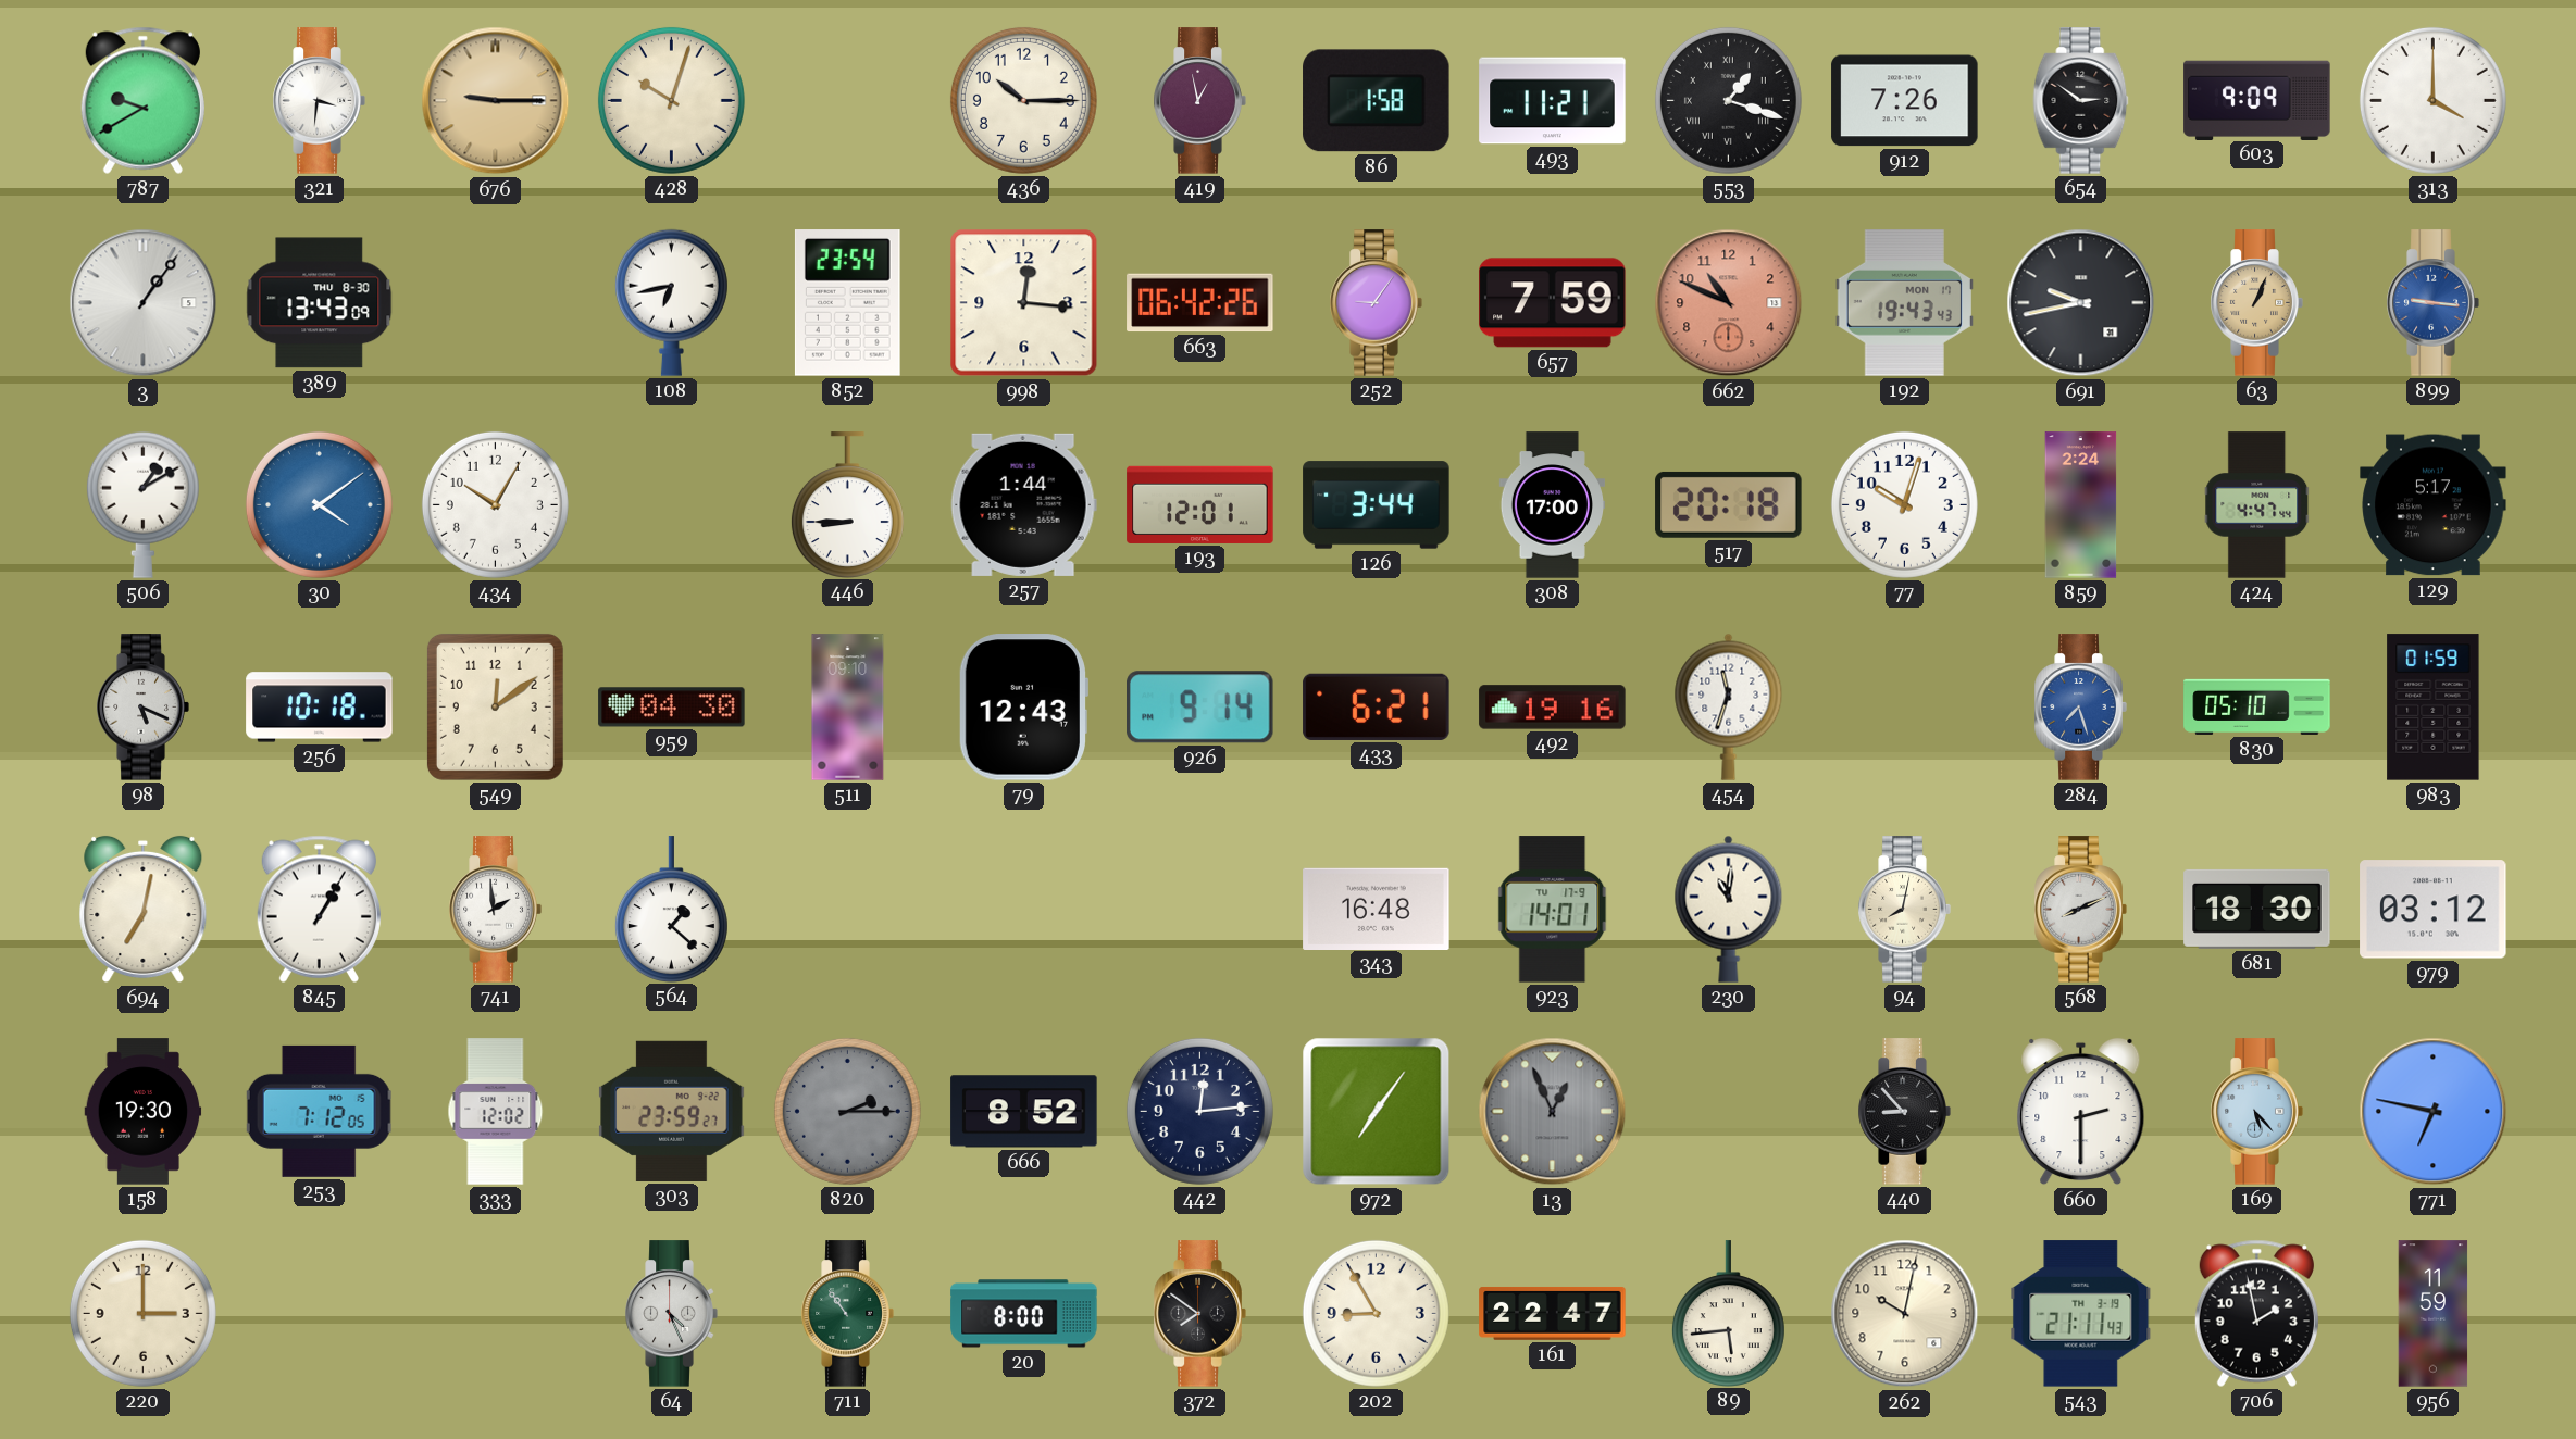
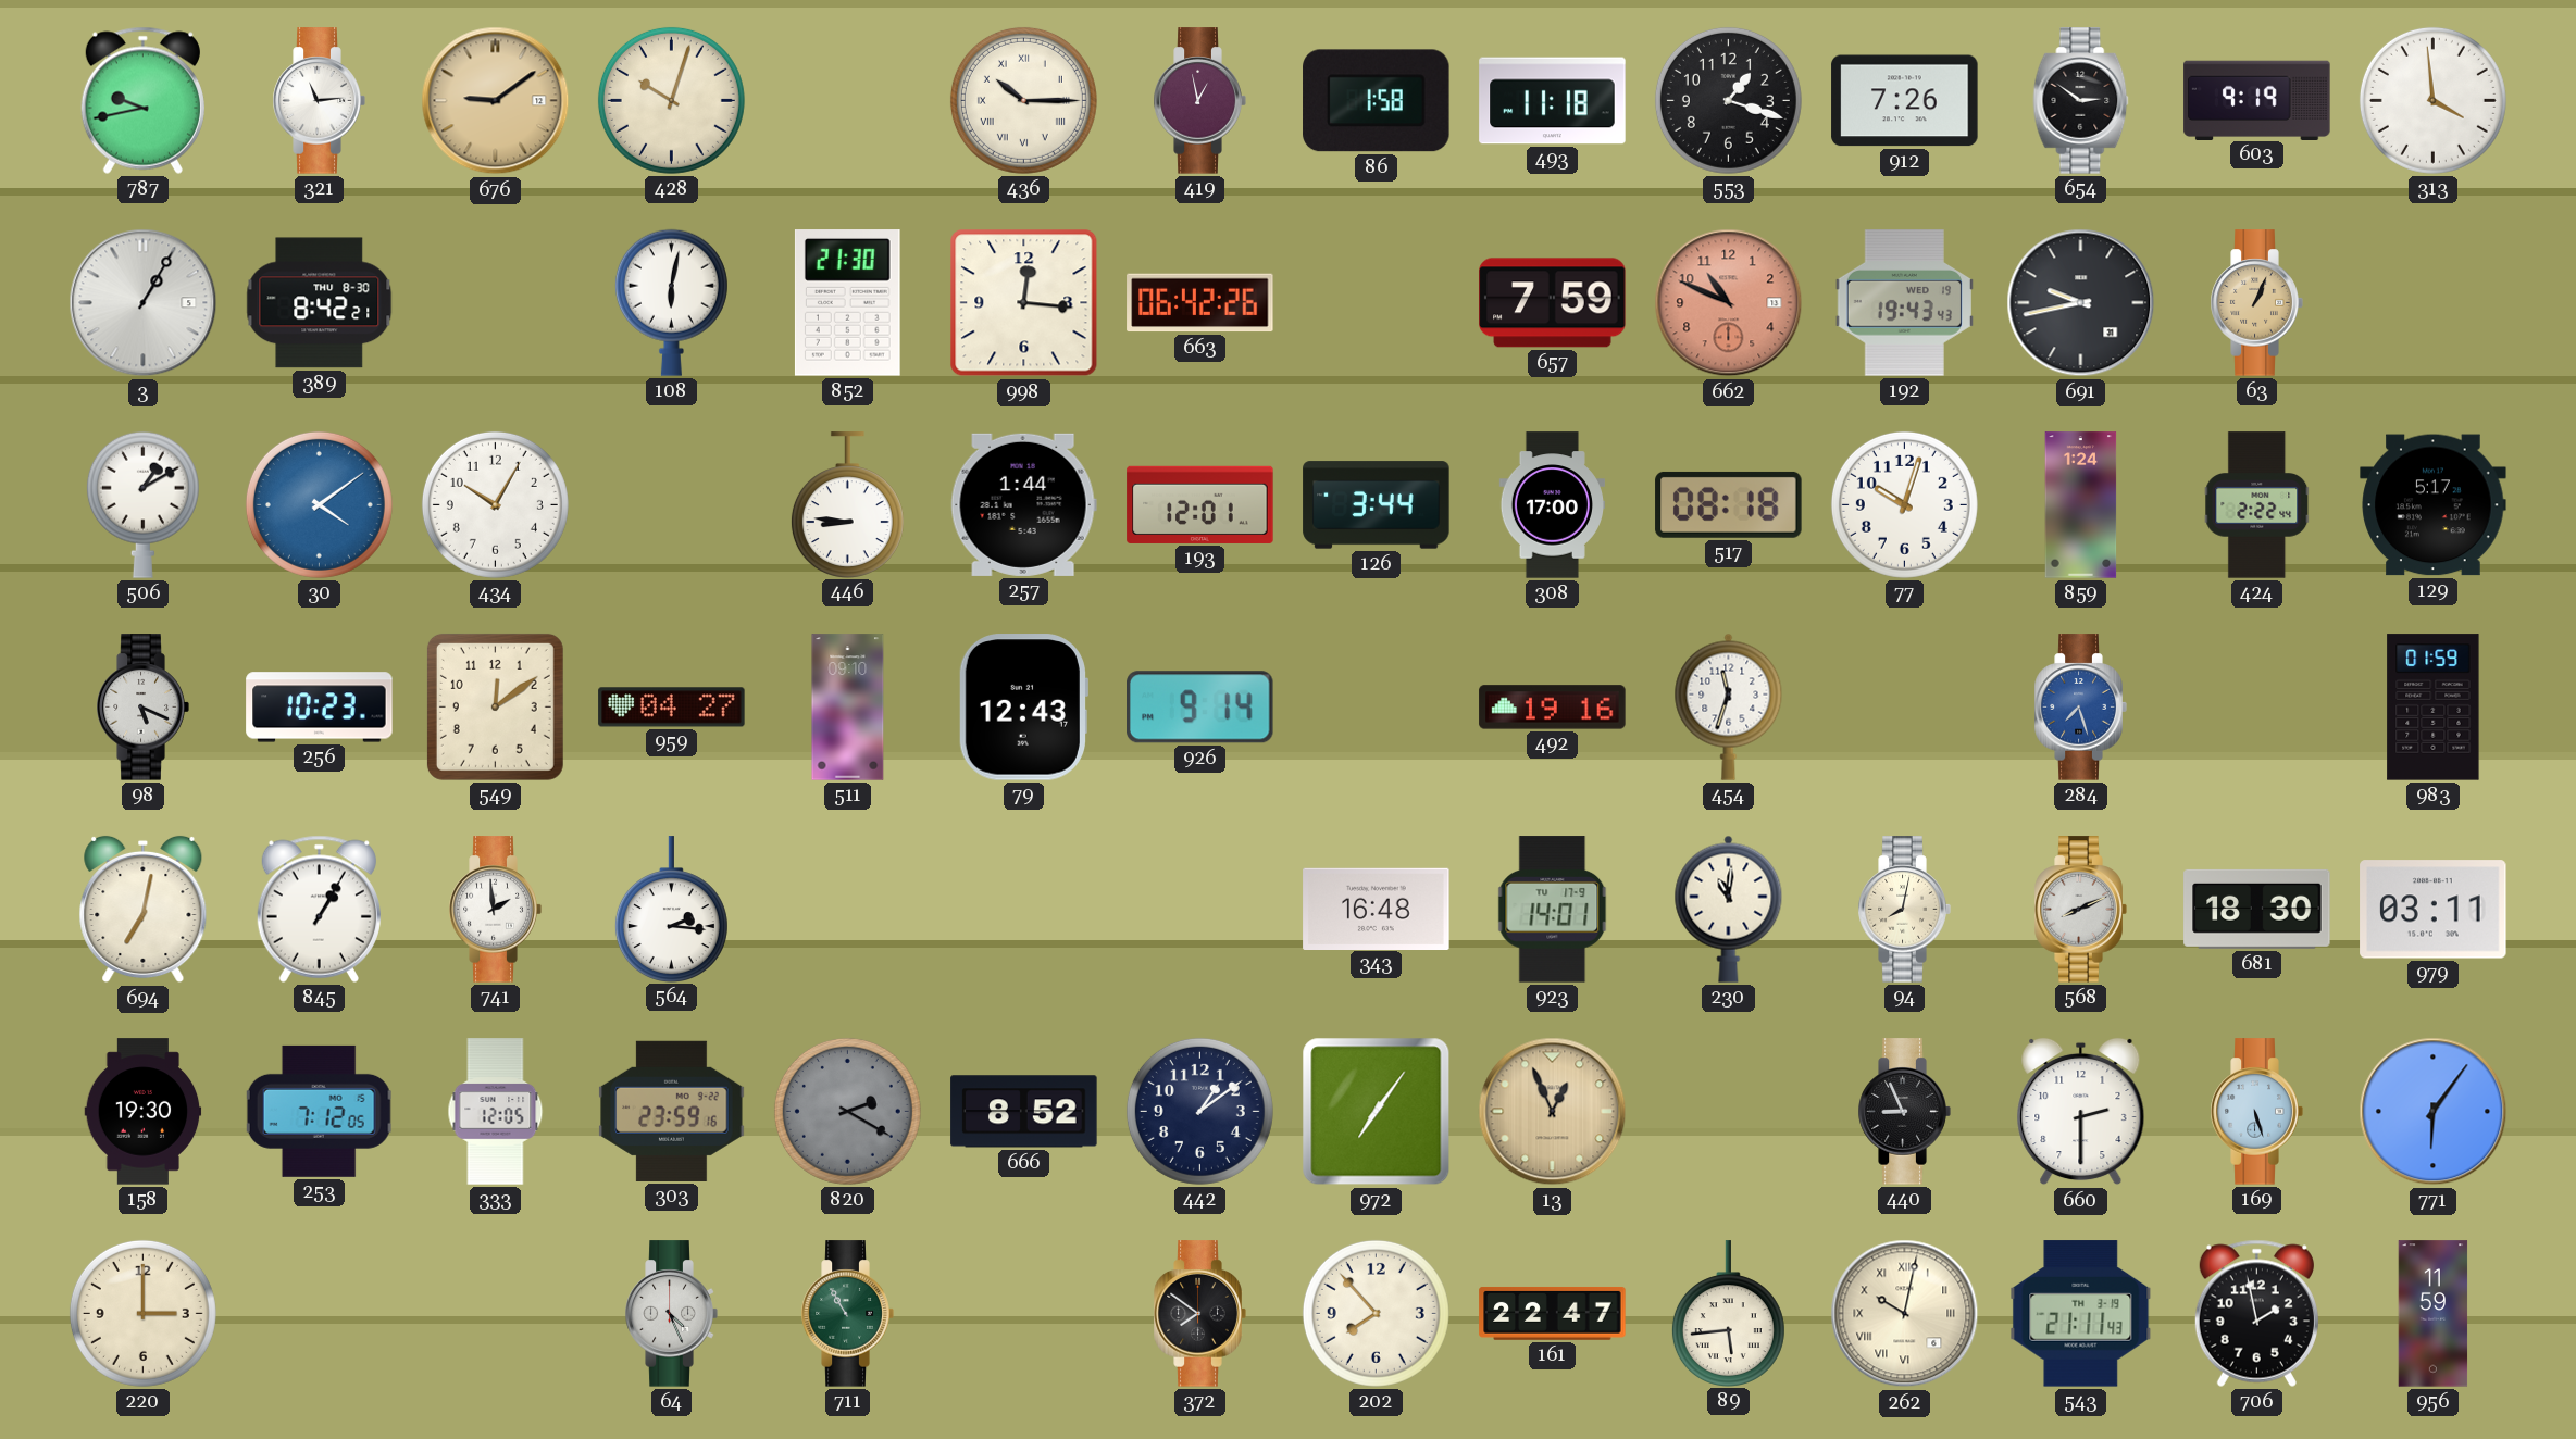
787: 9:40 -> 9:43 (142, 100)
321: 3:31 -> 11:14 (319, 101)
676: 9:15 -> 9:09 (496, 101)
436 numerals: Arabic -> Roman (1023, 100)
493: 11:21 -> 11:18 (1553, 101)
553 numerals: Roman -> Arabic (1728, 100)
603: 9:09 -> 9:19 (2257, 100)
313: 4:00 -> 3:59 (2432, 100)
3: 1:06 -> 1:05 (144, 303)
389: 13:43 -> 8:42 (320, 303)
108: 6:43 -> 6:02 (671, 302)
852: 23:54 -> 21:30 (847, 303)
252: 9:06 -> none (1376, 303)
192 date: MON 17 -> WED 19 (1904, 303)
899: 9:16 -> none (2432, 303)
446: 8:45 -> 8:46 (847, 504)
517: 20:18 -> 08:18 (1729, 504)
859: 2:24 -> 1:24 (2081, 505)
424: 4:47 -> 2:22 (2257, 505)
256: 10:18 -> 10:23 (320, 708)
959: 04:30 -> 04:27 (672, 708)
433: 6:21 -> none (1377, 706)
830: 05:10 -> none (2257, 706)
564: 1:22 -> 2:16 (671, 909)
979: 03:12 -> 03:11 (2434, 910)
333: 12:02 -> 12:05 (496, 1112)
303: 23:59:27 -> 23:59:16 (672, 1111)
820: 2:15 -> 2:20 (847, 1111)
442: 12:14 -> 1:09 (1199, 1111)
13 dial: grey -> champagne (1553, 1112)
440: 8:53 -> 8:56 (1904, 1112)
169: 5:23 -> 5:27 (2256, 1112)
771: 6:47 -> 6:06 (2434, 1112)
711: 10:54 -> 10:55 (847, 1314)
20: 8:00 -> none (1024, 1314)
202: 8:55 -> 7:53 (1376, 1313)
262 numerals: Arabic -> Roman (1905, 1314)
